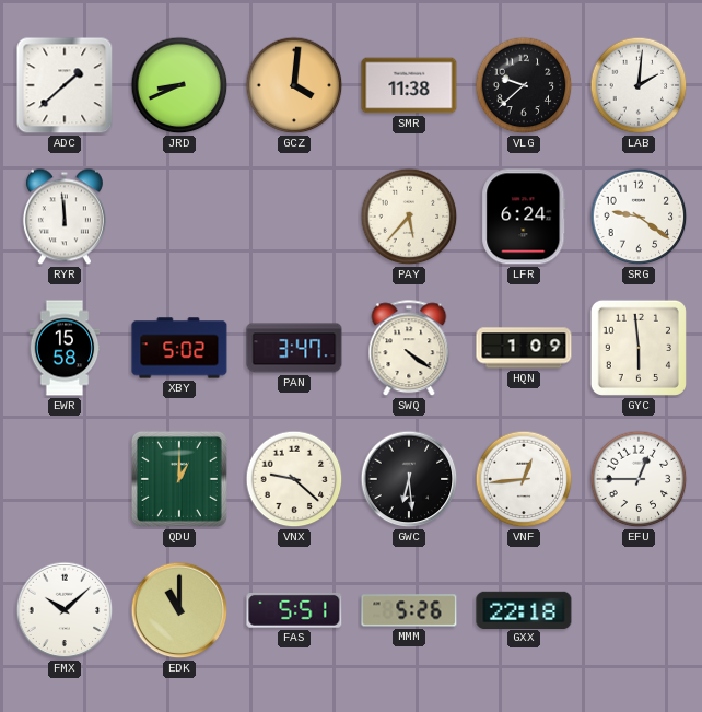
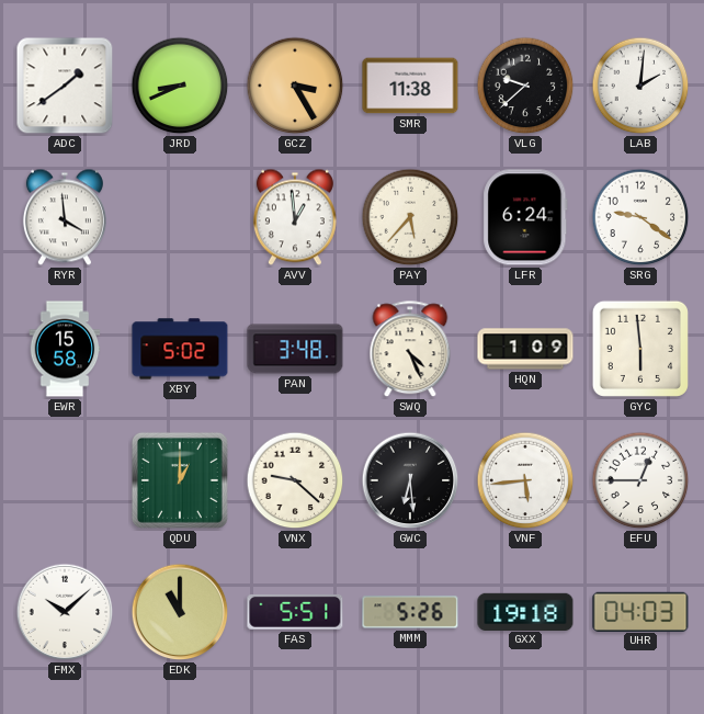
ADC: 1:38 -> 1:39 (65, 86)
GCZ: 4:01 -> 3:25 (295, 86)
RYR: 11:59 -> 3:59 (65, 217)
AVV: none -> 12:59 (295, 217)
PAN: 3:47 -> 3:48 (295, 349)
SWQ: 4:21 -> 4:26 (410, 350)
VNF: 12:44 -> 5:44 (525, 480)
GXX: 22:18 -> 19:18 (525, 611)
UHR: none -> 04:03 (640, 611)
